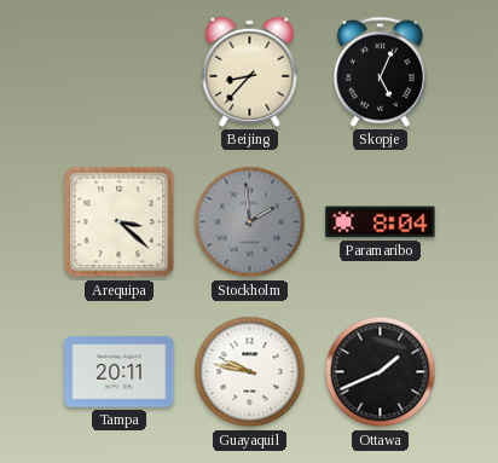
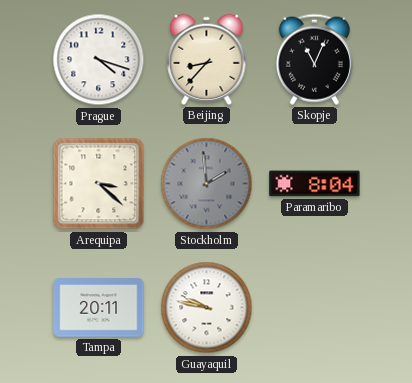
Prague: none -> 4:18 (99, 60)
Skopje: 5:04 -> 11:04 (314, 59)
Ottawa: 1:41 -> none (381, 372)
